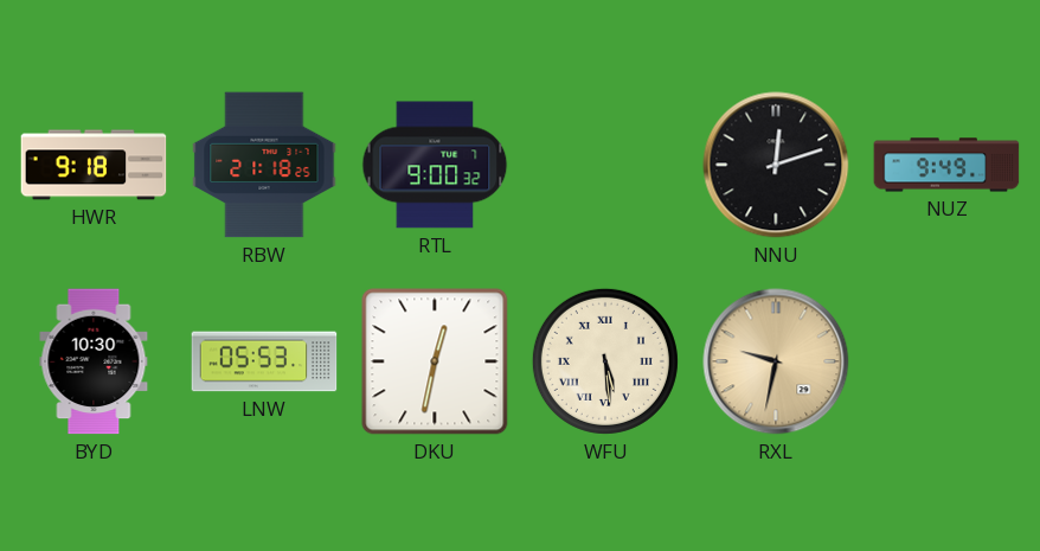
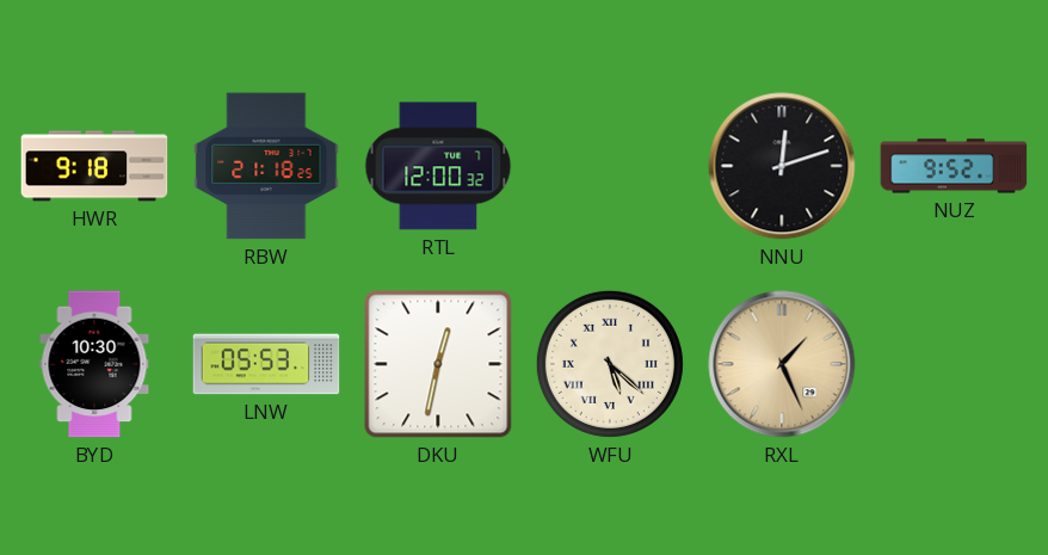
RTL: 9:00 -> 12:00 (438, 166)
NUZ: 9:49 -> 9:52 (954, 166)
WFU: 5:29 -> 5:22 (610, 364)
RXL: 9:32 -> 1:26 (782, 364)
